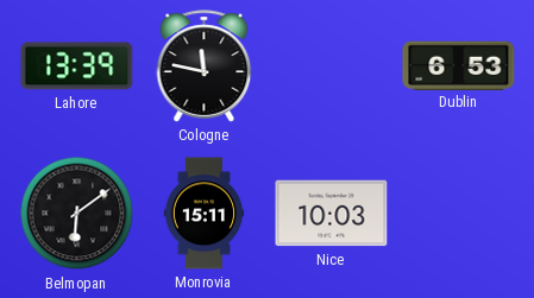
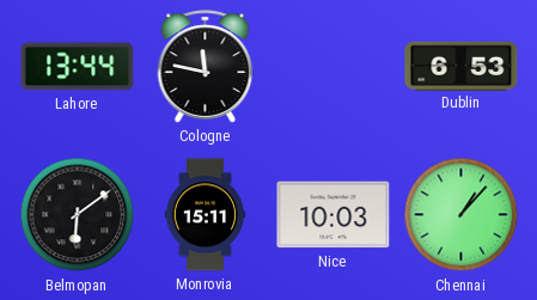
Lahore: 13:39 -> 13:44 (78, 67)
Chennai: none -> 1:07 (462, 215)
